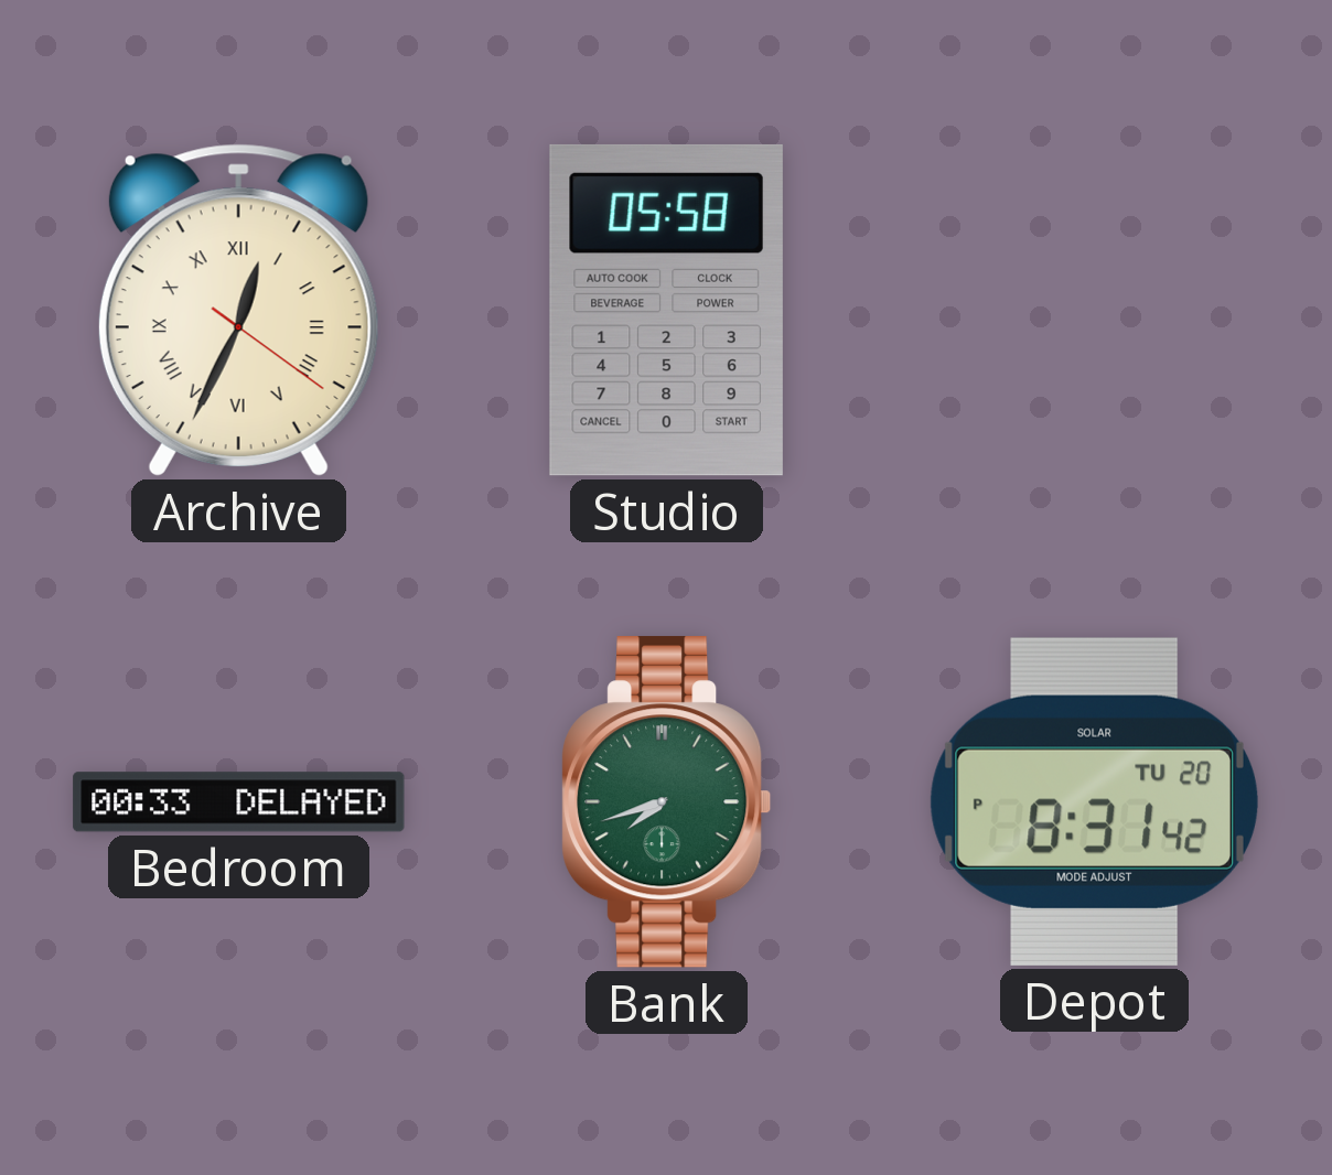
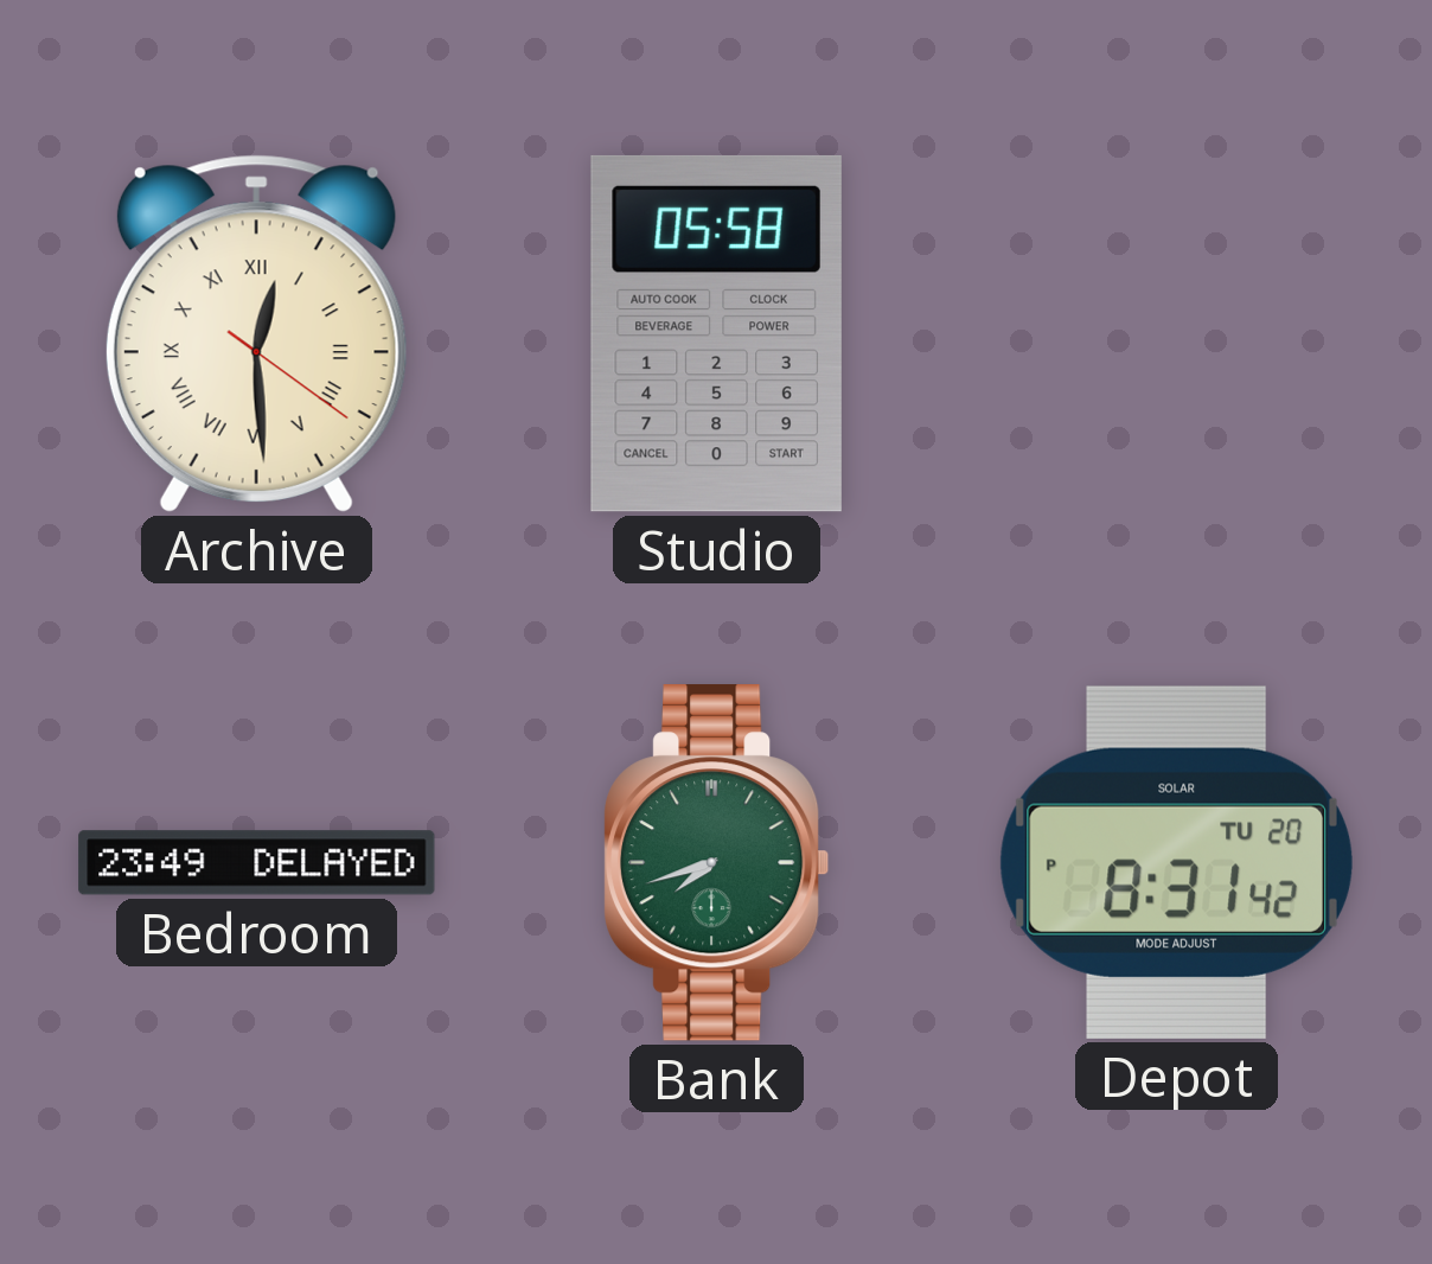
Archive: 12:34 -> 12:29 (256, 333)
Bedroom: 00:33 -> 23:49 (257, 863)
